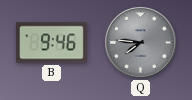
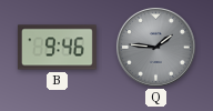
Q: 7:46 -> 1:46 (155, 47)
